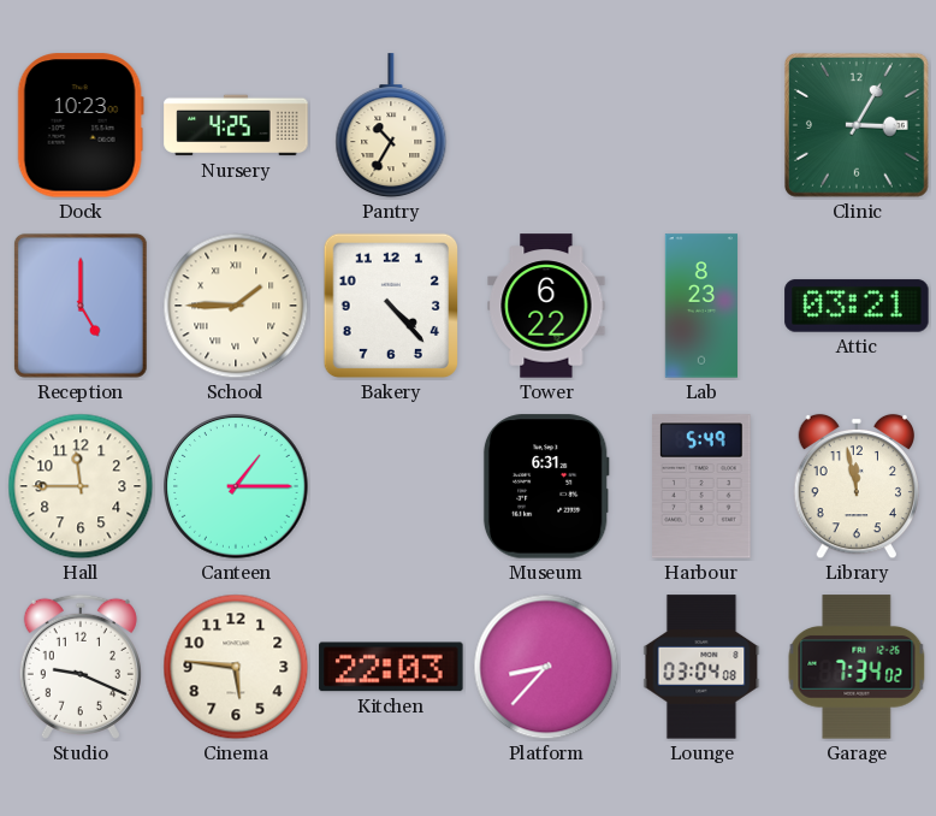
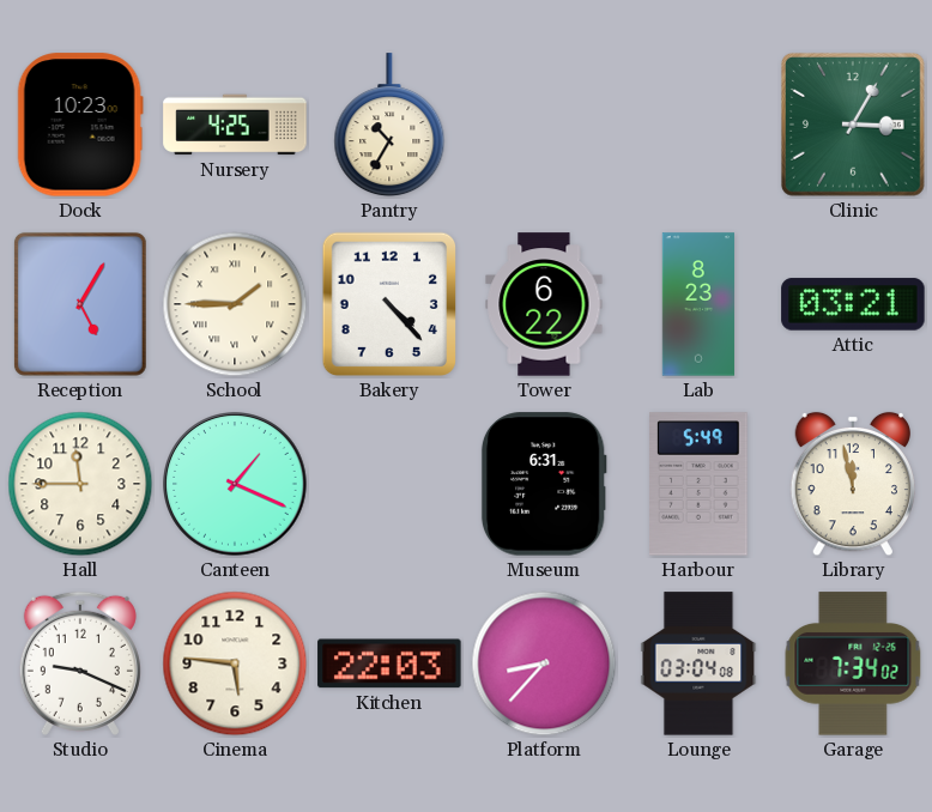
Reception: 5:00 -> 5:05 (80, 304)
Canteen: 1:15 -> 1:19 (235, 484)
